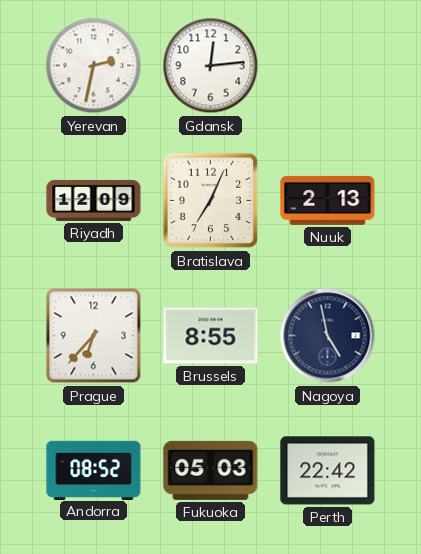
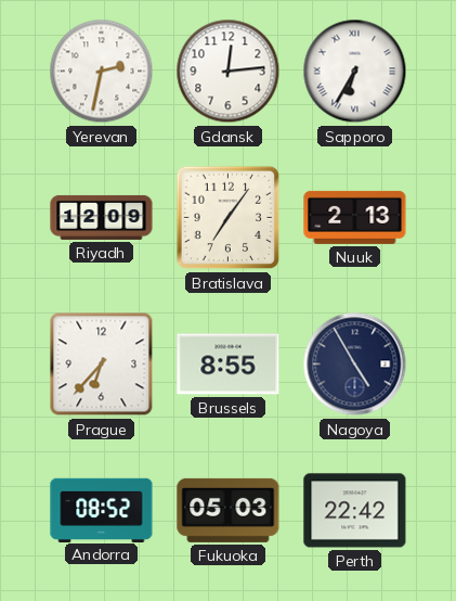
Sapporo: none -> 6:35 (355, 72)
Bratislava: 7:04 -> 7:06 (229, 218)
Nagoya: 4:58 -> 4:55 (355, 365)
